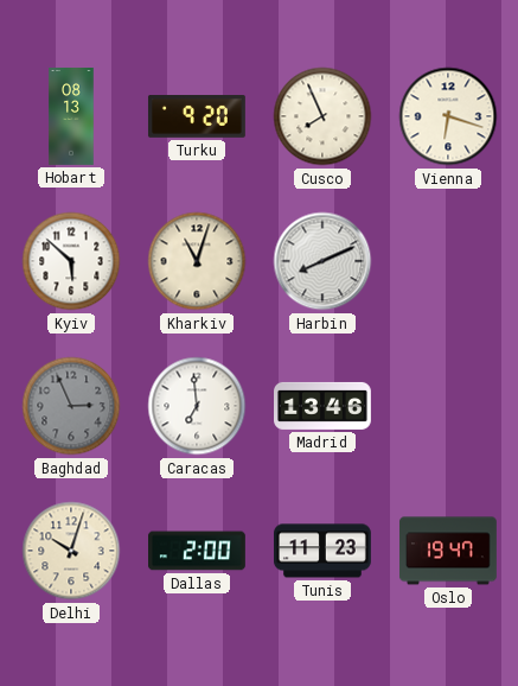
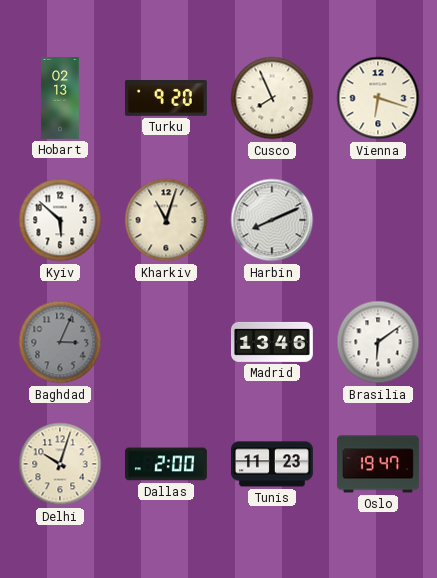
Hobart: 08:13 -> 02:13 (60, 99)
Baghdad: 2:56 -> 3:04 (60, 342)
Caracas: 6:59 -> none (197, 406)
Brasilia: none -> 6:09 (378, 342)
